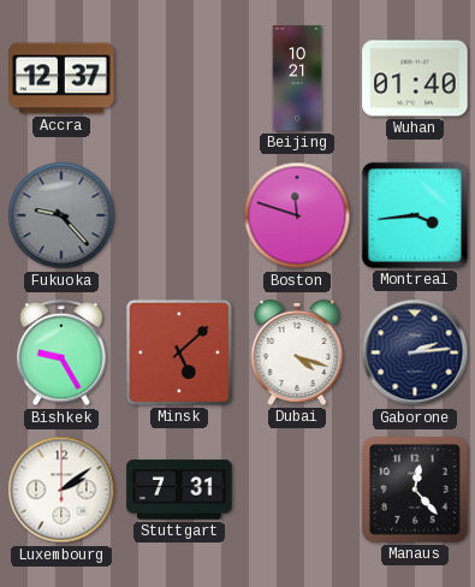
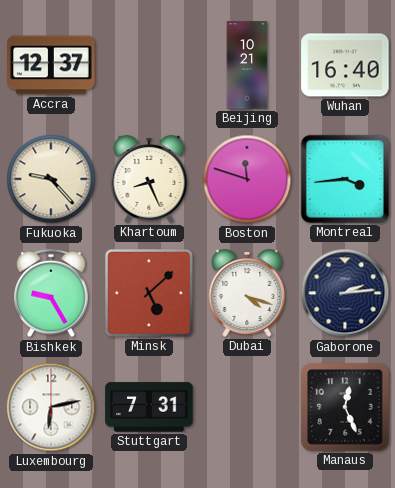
Wuhan: 01:40 -> 16:40 (345, 65)
Fukuoka dial: grey -> cream (51, 179)
Khartoum: none -> 8:26 (149, 179)
Luxembourg: 2:09 -> 6:13 (51, 407)
Manaus: 12:23 -> 12:26 (345, 407)
